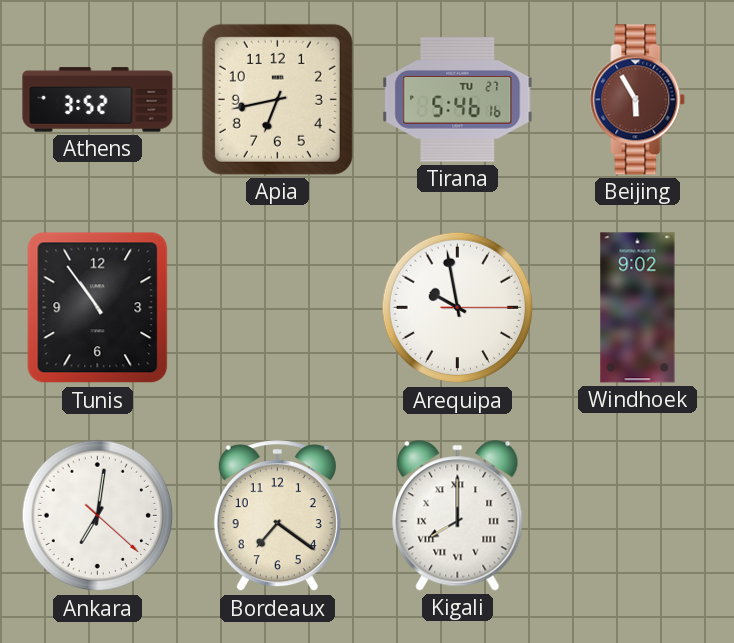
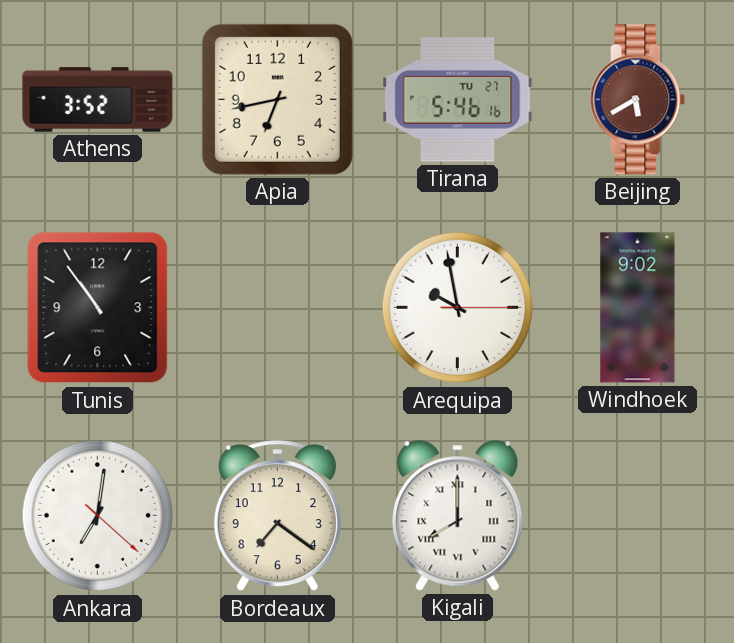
Beijing: 5:55 -> 5:40 (638, 100)
